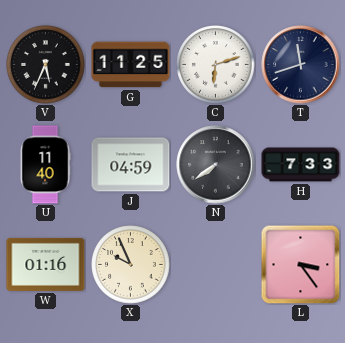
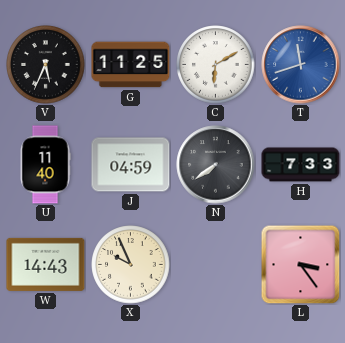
C: 6:12 -> 6:10 (216, 65)
T dial: navy -> blue (301, 65)
W: 01:16 -> 14:43 (46, 264)
